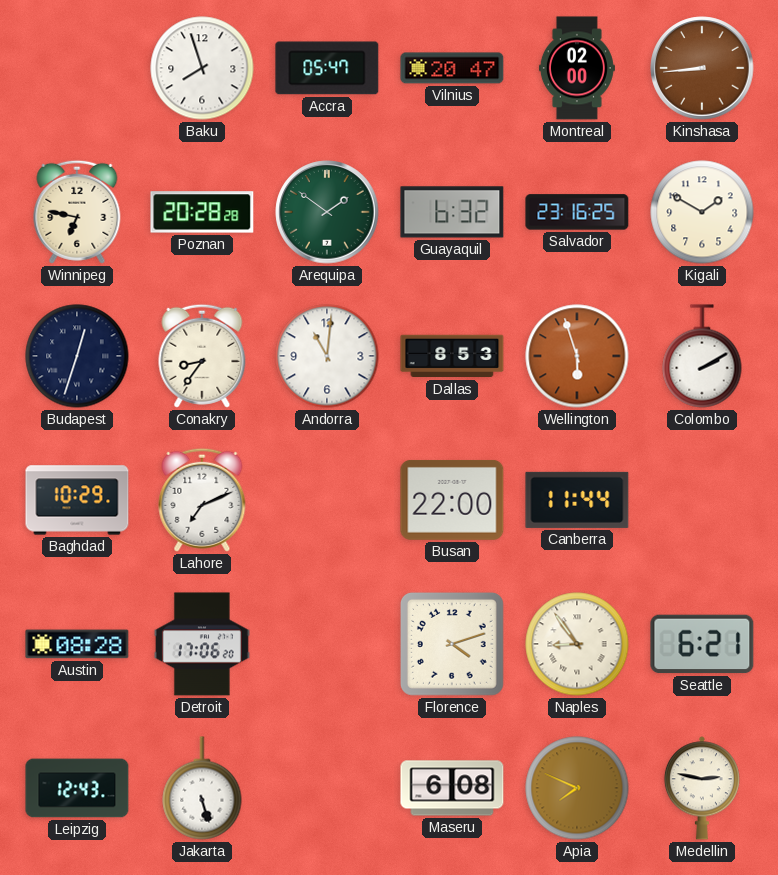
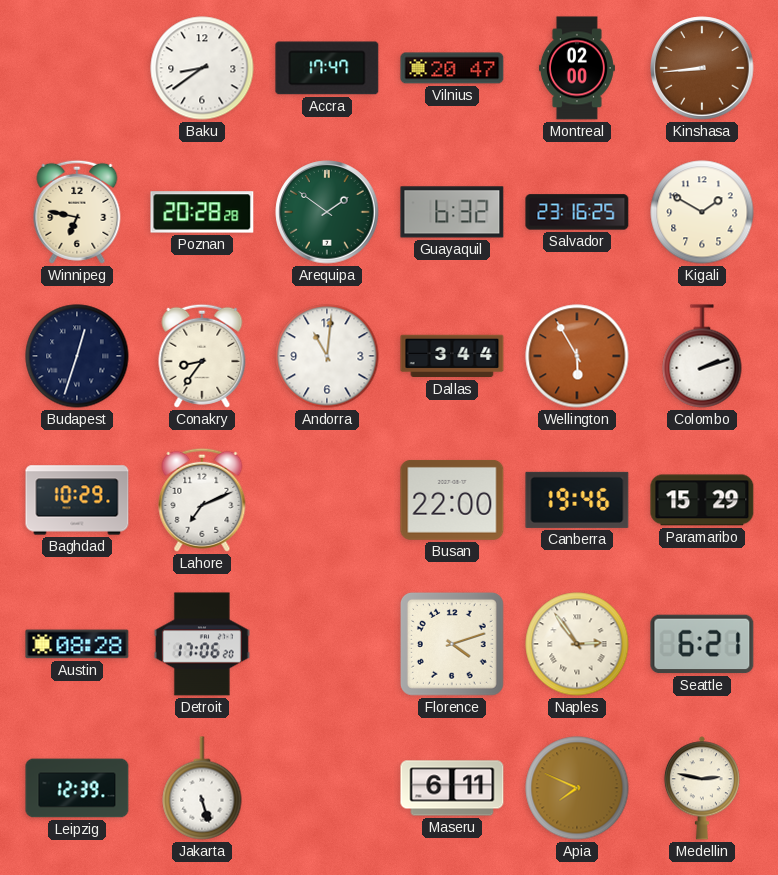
Baku: 7:57 -> 8:39 (202, 68)
Accra: 05:47 -> 17:47 (327, 68)
Dallas: 8:53 -> 3:44 (452, 356)
Wellington: 5:57 -> 5:55 (577, 356)
Colombo: 2:10 -> 2:12 (702, 356)
Canberra: 11:44 -> 19:46 (577, 500)
Paramaribo: none -> 15:29 (702, 500)
Naples: 8:54 -> 2:54 (577, 644)
Leipzig: 12:43 -> 12:39 (77, 788)
Maseru: 6:08 -> 6:11 (452, 788)
